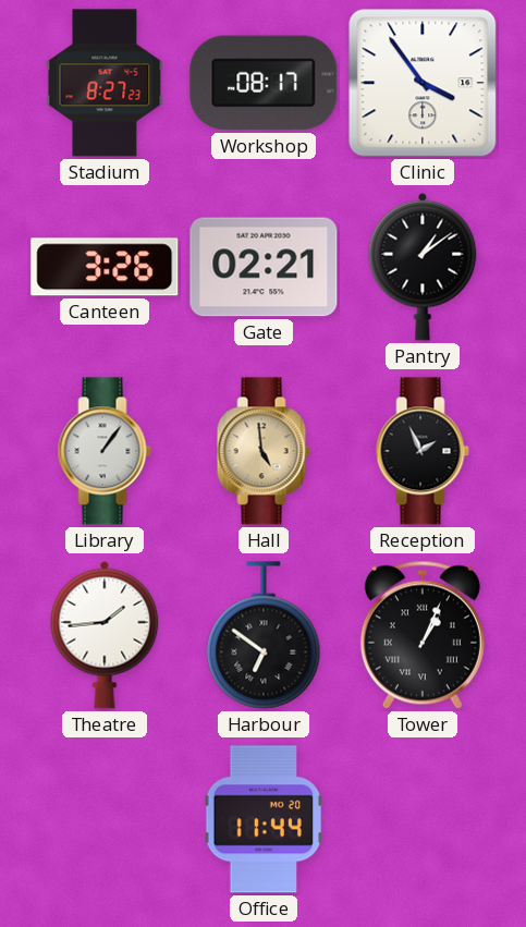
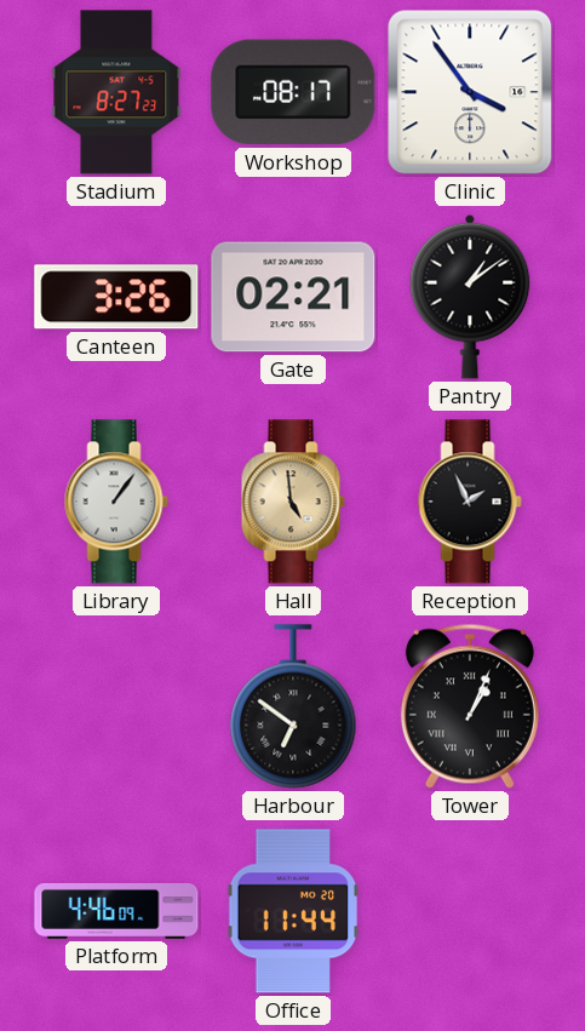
Theatre: 1:44 -> none (105, 635)
Platform: none -> 4:46 (116, 911)
